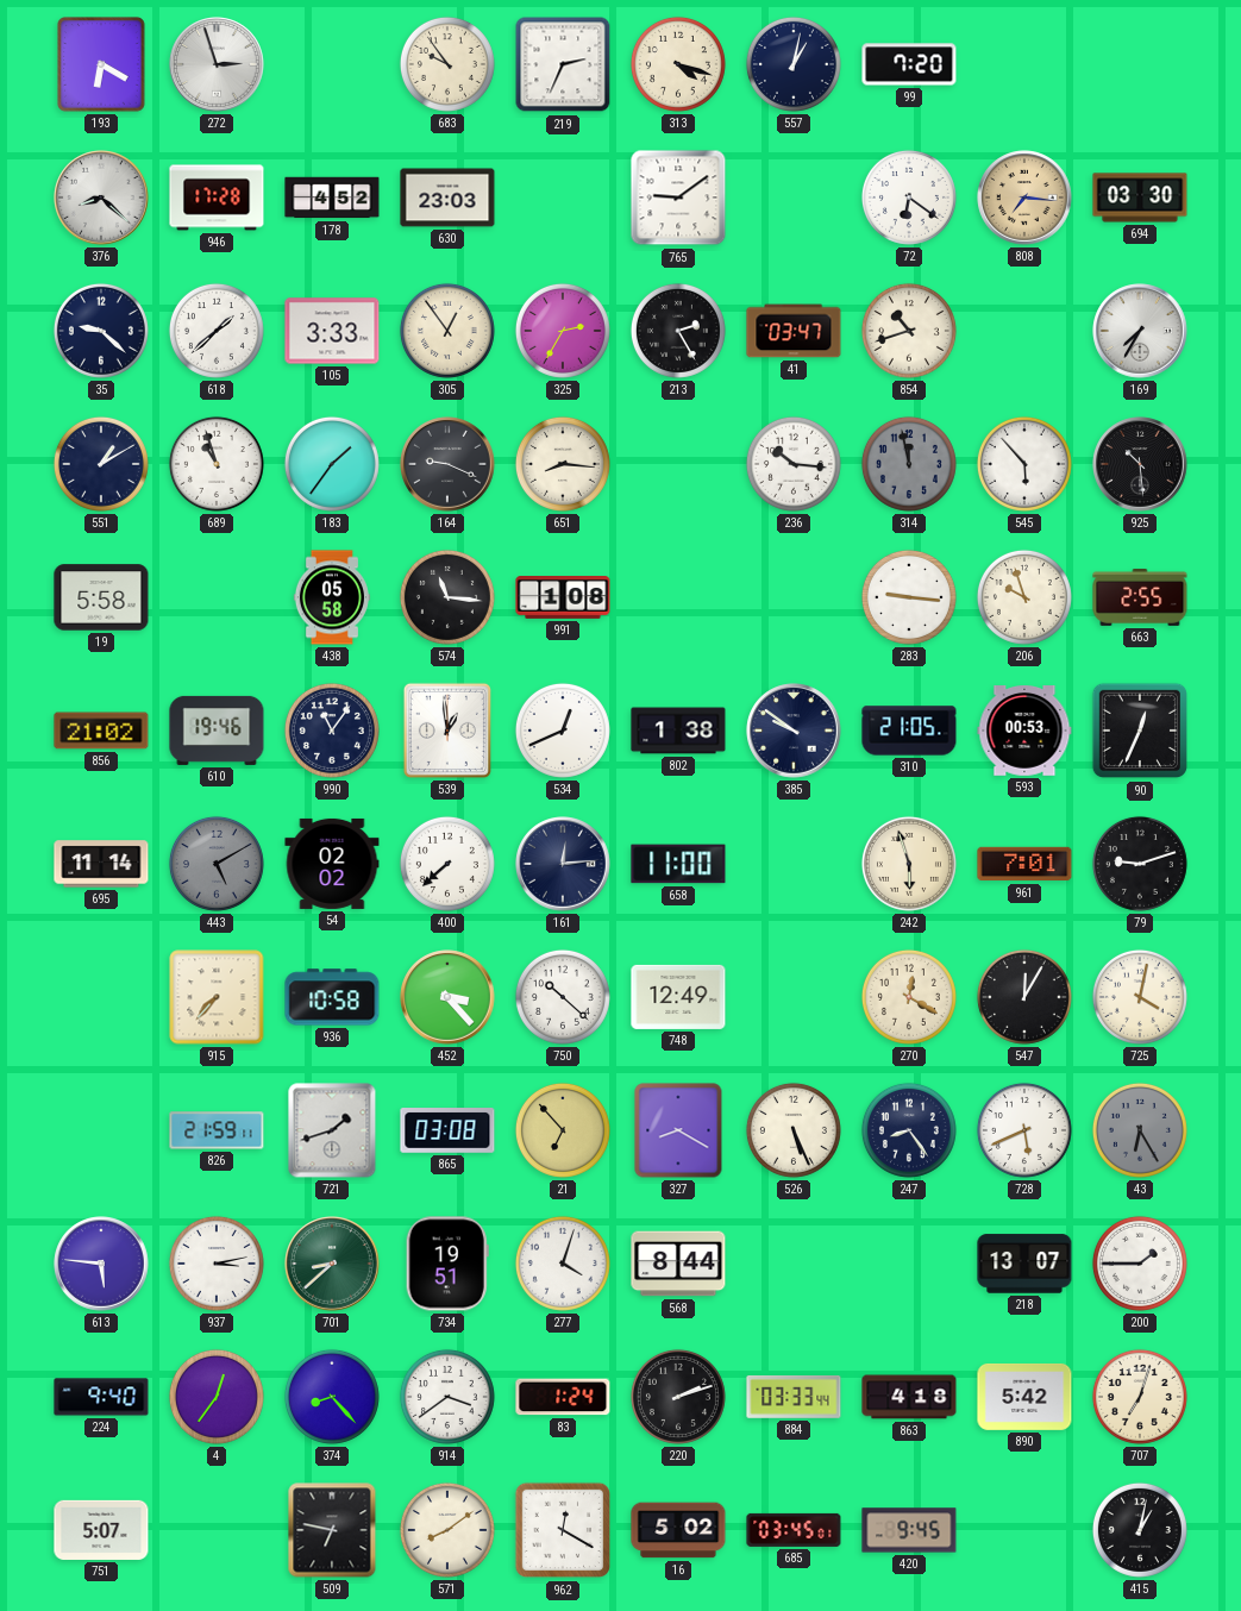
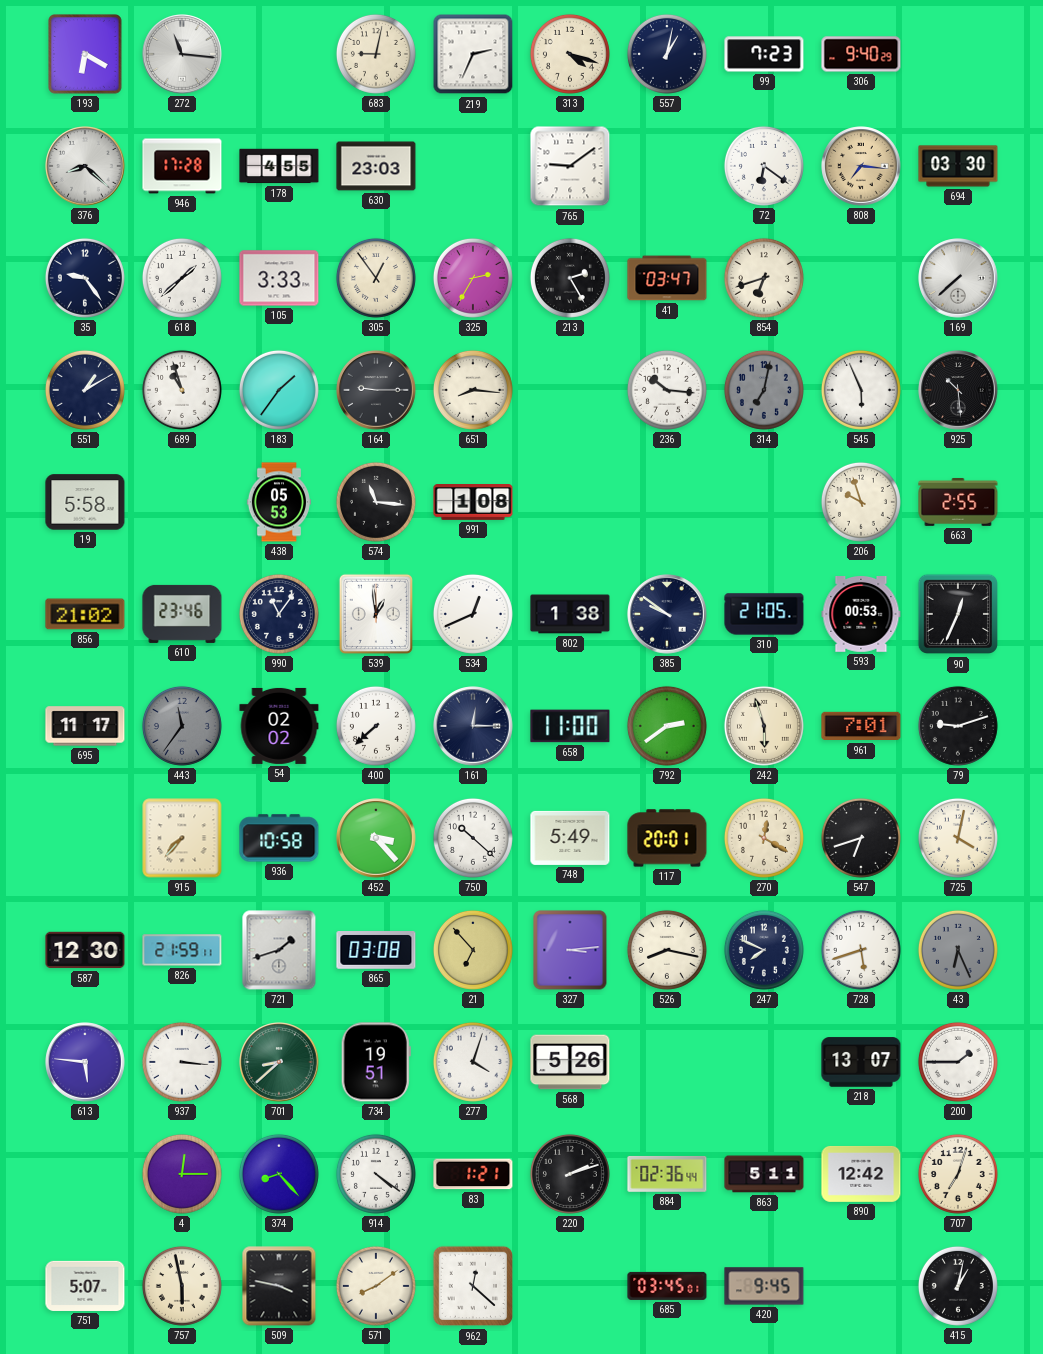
272: 2:57 -> 11:16 (182, 54)
683: 9:54 -> 9:02 (376, 54)
99: 7:20 -> 7:23 (764, 54)
306: none -> 9:40 (861, 54)
178: 4:52 -> 4:55 (279, 166)
35: 9:22 -> 9:24 (85, 278)
854: 10:42 -> 6:42 (764, 278)
169: 7:35 -> 7:38 (958, 278)
164: 9:19 -> 9:15 (376, 390)
314: 11:58 -> 7:02 (764, 390)
545: 5:53 -> 5:56 (861, 390)
438: 05:58 -> 05:53 (279, 502)
283: 9:16 -> none (909, 597)
610: 19:46 -> 23:46 (182, 614)
695: 11:14 -> 11:17 (85, 726)
443: 5:10 -> 11:36 (182, 726)
161: 12:14 -> 12:15 (473, 726)
792: none -> 2:39 (667, 726)
748: 12:49 -> 5:49 (570, 838)
117: none -> 20:01 (667, 838)
547: 12:05 -> 6:42 (861, 838)
587: none -> 12:30 (85, 950)
327: 8:20 -> 3:14 (570, 950)
526: 5:26 -> 8:17 (667, 950)
247: 8:24 -> 7:49 (764, 950)
728: 5:41 -> 5:42 (861, 950)
43: 6:25 -> 6:26 (958, 950)
937: 3:13 -> 3:16 (182, 1062)
568: 8:44 -> 5:26 (570, 1062)
224: 9:40 -> none (101, 1397)
4: 12:36 -> 12:15 (182, 1174)
914: 3:39 -> 4:21 (376, 1174)
83: 1:24 -> 1:21 (473, 1174)
884: 03:33 -> 02:36 (667, 1174)
863: 4:18 -> 5:11 (764, 1174)
890: 5:42 -> 12:42 (861, 1174)
757: none -> 5:58 (182, 1286)
509: 6:47 -> 3:47 (279, 1286)
962: 12:20 -> 12:22 (473, 1286)
16: 5:02 -> none (678, 1530)
